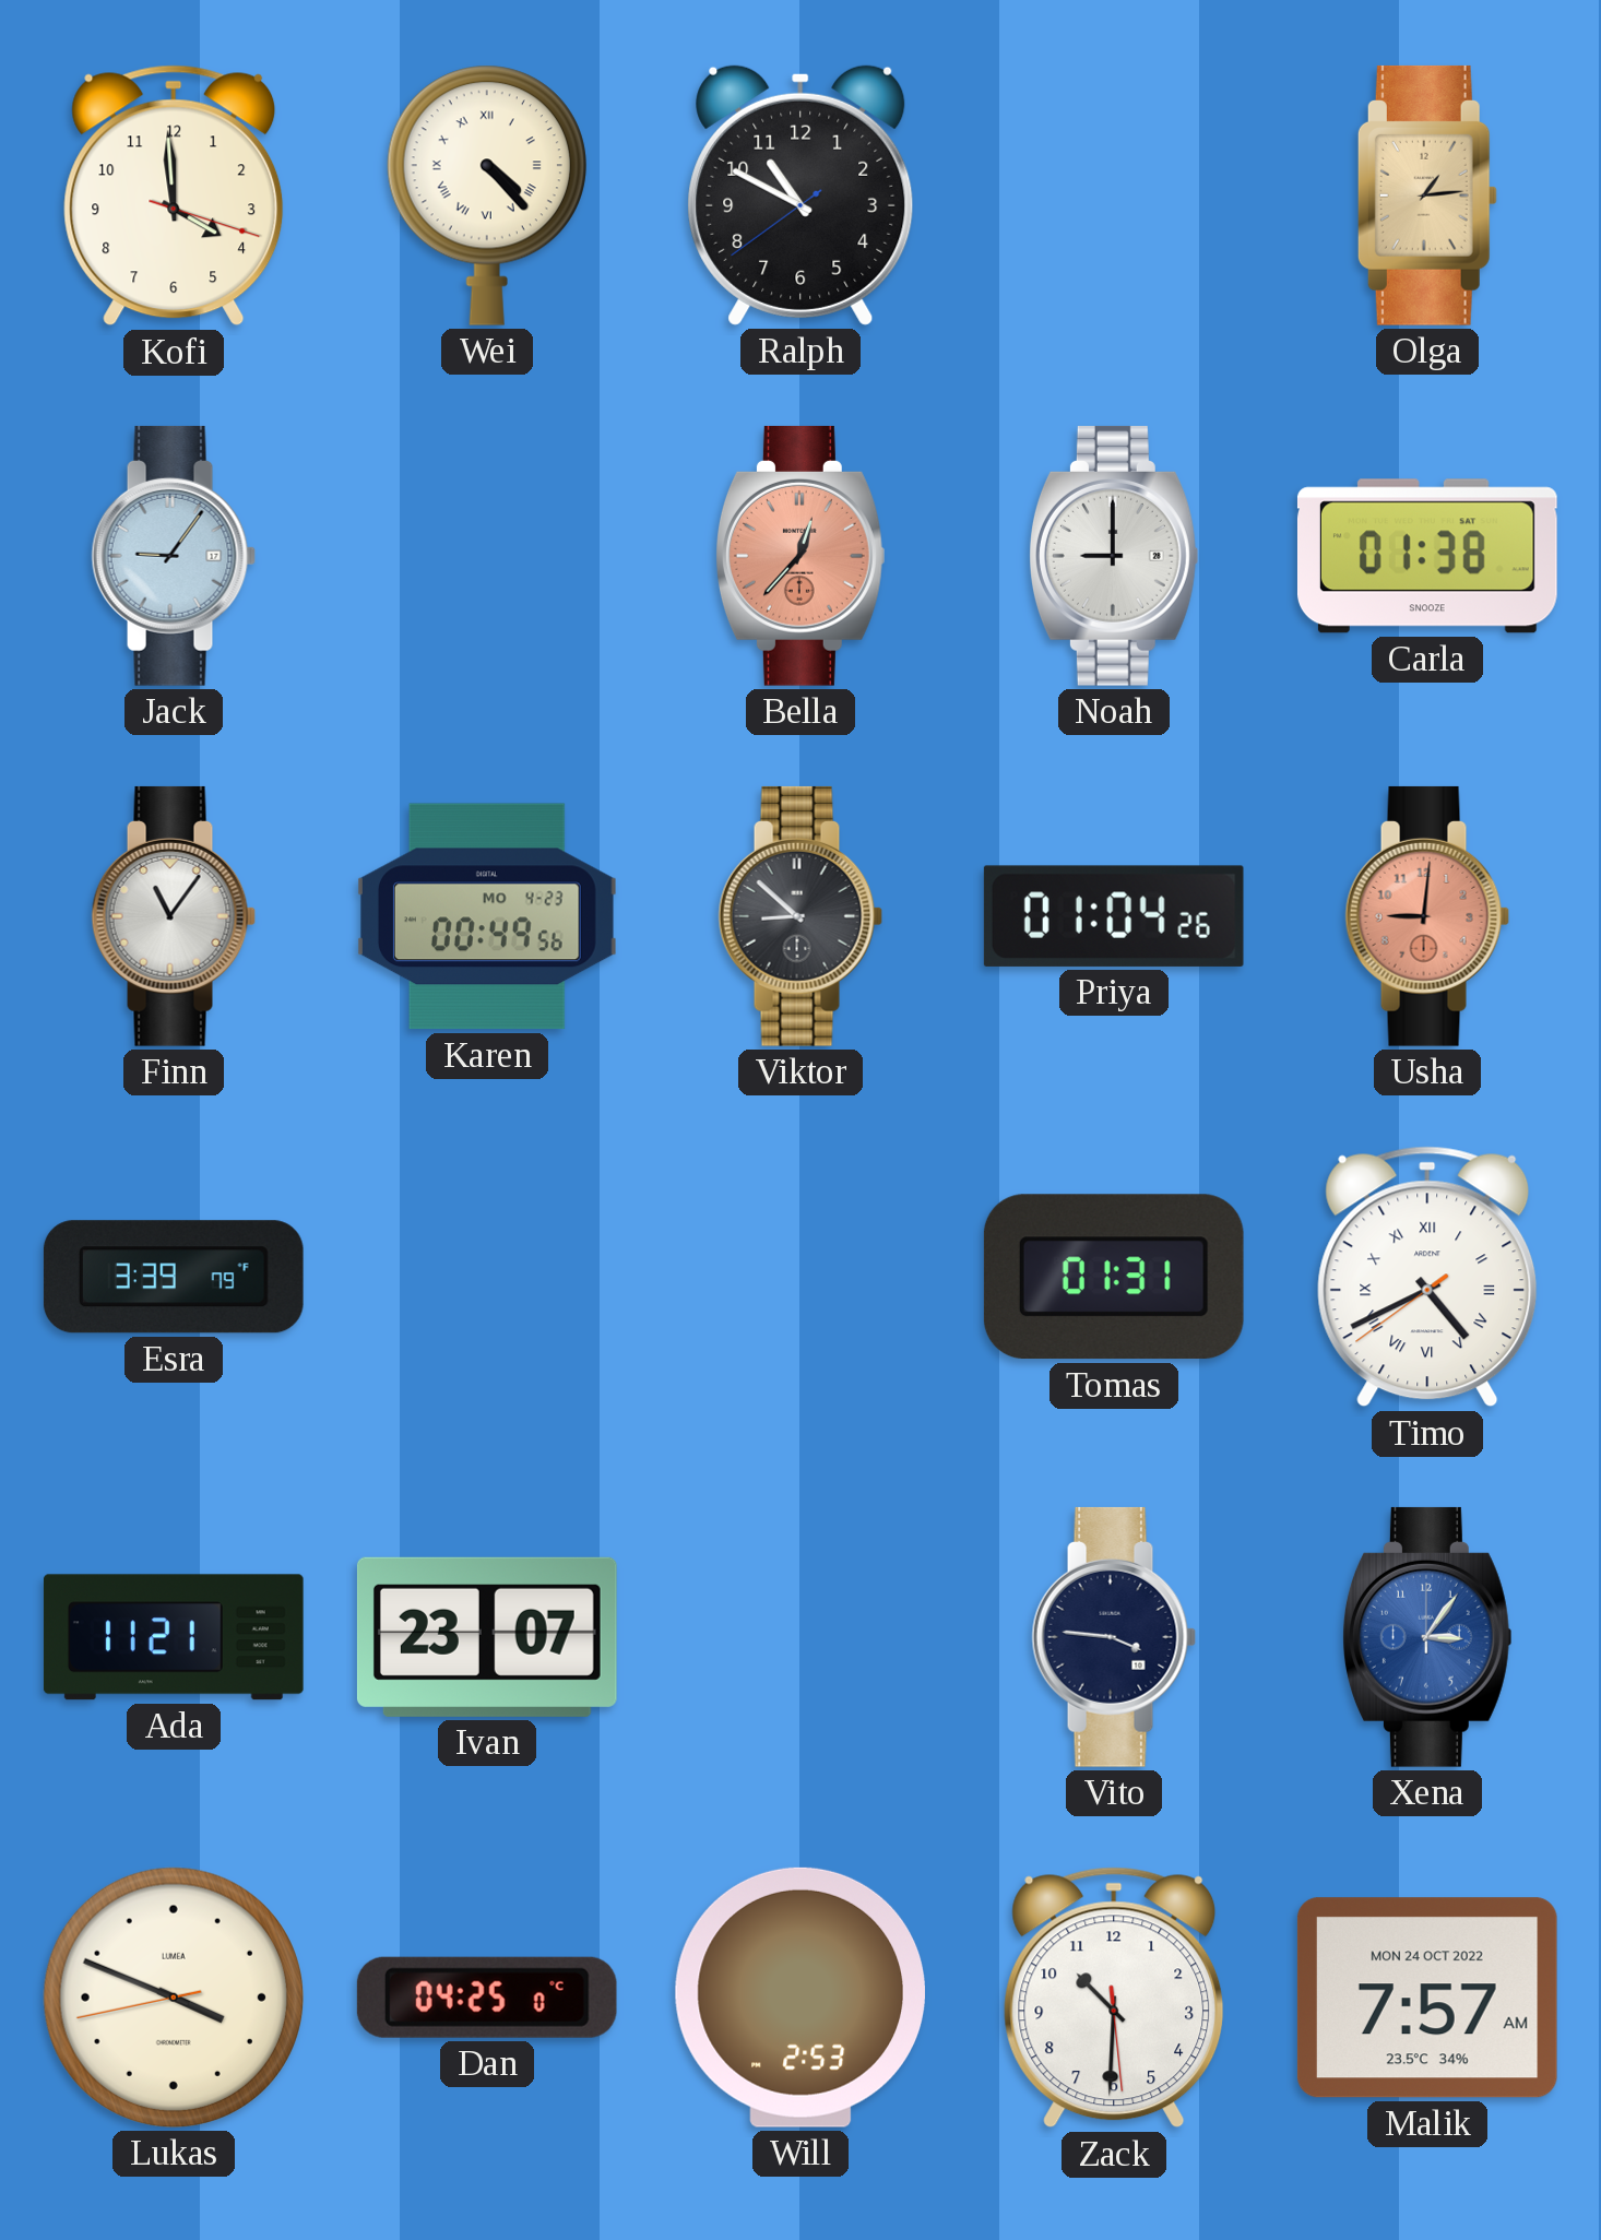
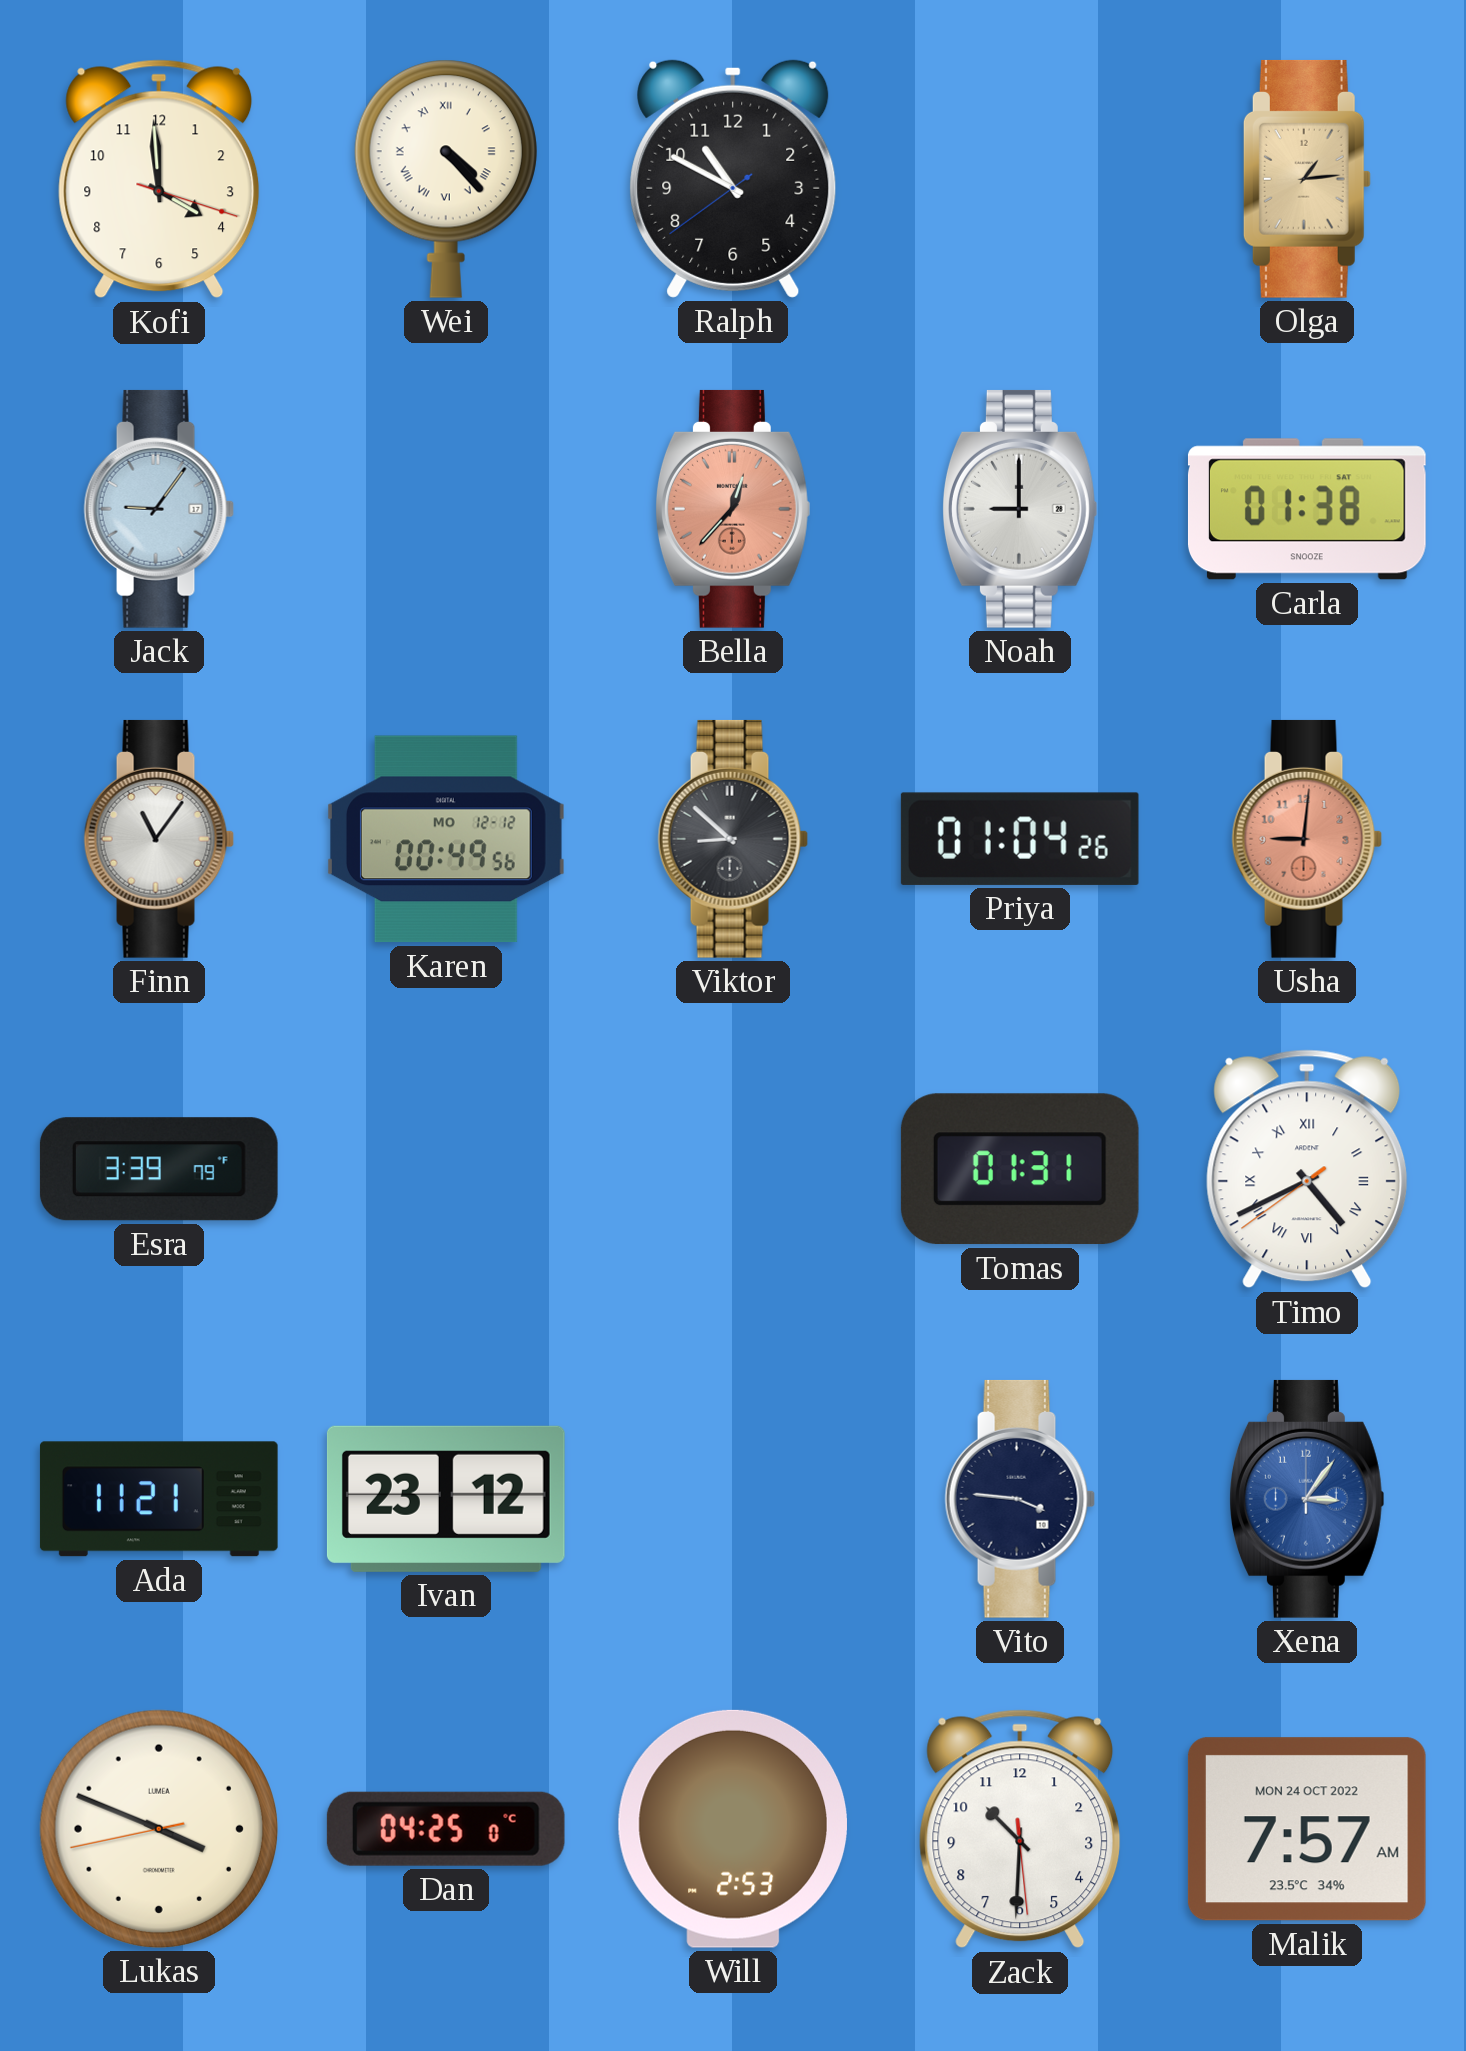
Karen date: MO 4-23 -> MO 12-12 (446, 839)
Ivan: 23:07 -> 23:12 (446, 1499)
